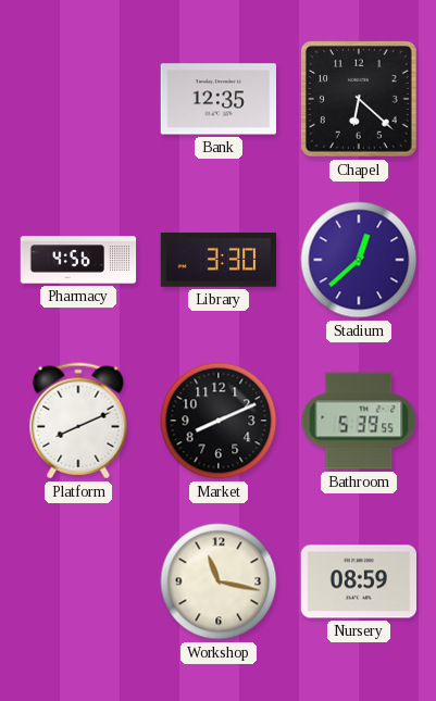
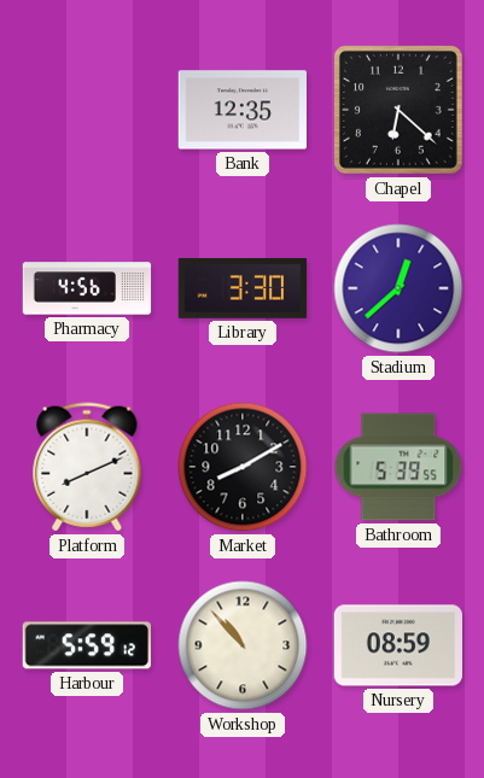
Market: 8:11 -> 8:10 (243, 467)
Harbour: none -> 5:59 (86, 645)
Workshop: 11:17 -> 10:53 (243, 645)
